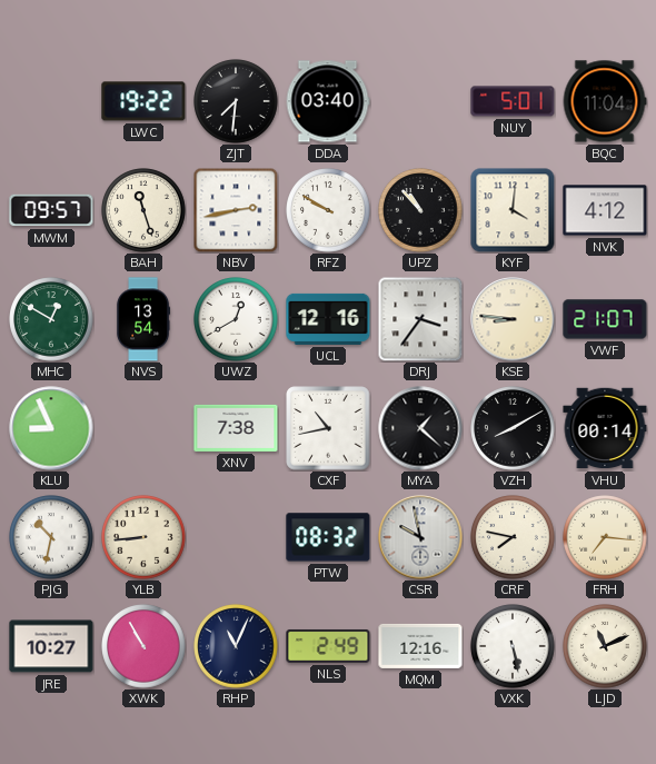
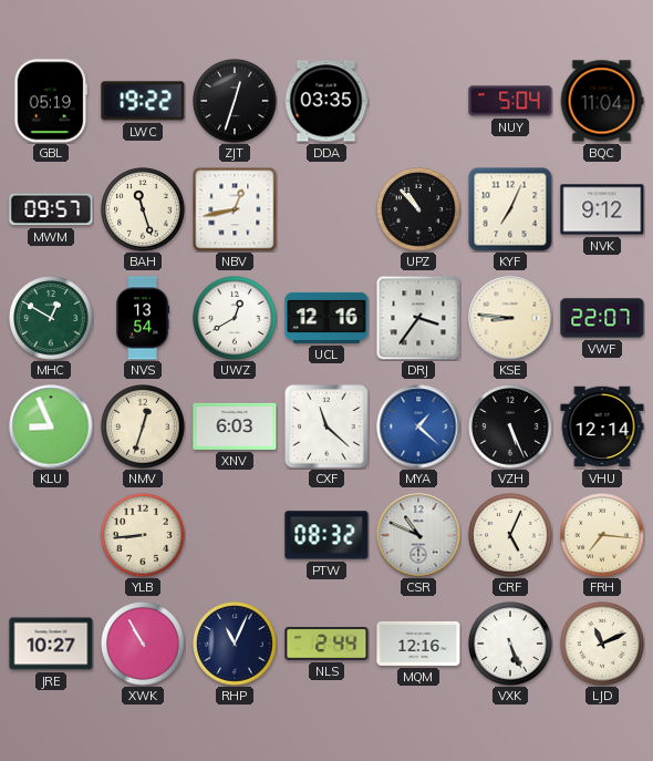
GBL: none -> 05:19 (51, 101)
ZJT: 7:31 -> 12:33 (235, 101)
DDA: 03:40 -> 03:35 (326, 101)
NUY: 5:01 -> 5:04 (510, 101)
NBV: 2:43 -> 12:43 (235, 209)
RFZ: 9:50 -> none (328, 210)
KYF: 4:01 -> 7:04 (510, 209)
NVK: 4:12 -> 9:12 (602, 209)
VWF: 21:07 -> 22:07 (602, 318)
NMV: none -> 12:33 (143, 426)
XNV: 7:38 -> 6:03 (235, 426)
CXF: 10:43 -> 11:22 (326, 426)
MYA dial: black -> blue (418, 426)
VZH: 8:10 -> 5:26 (510, 426)
VHU: 00:14 -> 12:14 (602, 426)
PJG: 10:32 -> none (51, 537)
CSR: 9:58 -> 10:49 (418, 535)
CRF: 7:47 -> 5:04 (510, 535)
NLS: 2:49 -> 2:44 (326, 644)
VXK: 5:28 -> 5:26 (510, 644)
